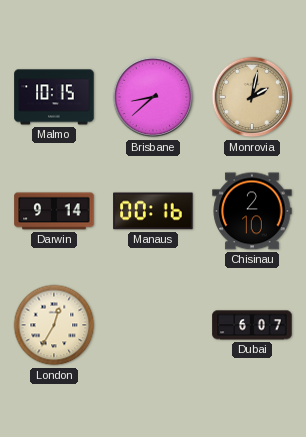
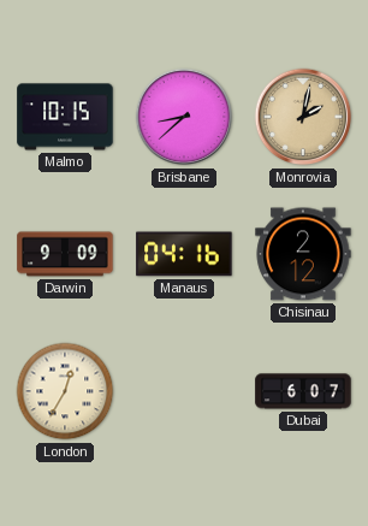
Darwin: 9:14 -> 9:09 (65, 254)
Manaus: 00:16 -> 04:16 (184, 254)
Chisinau: 2:10 -> 2:12 (303, 254)
